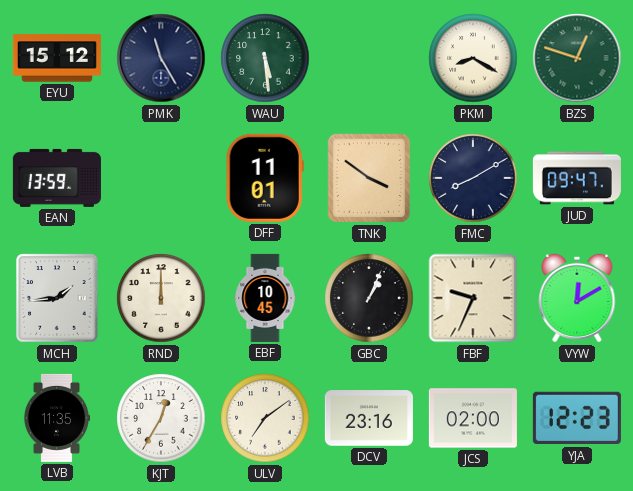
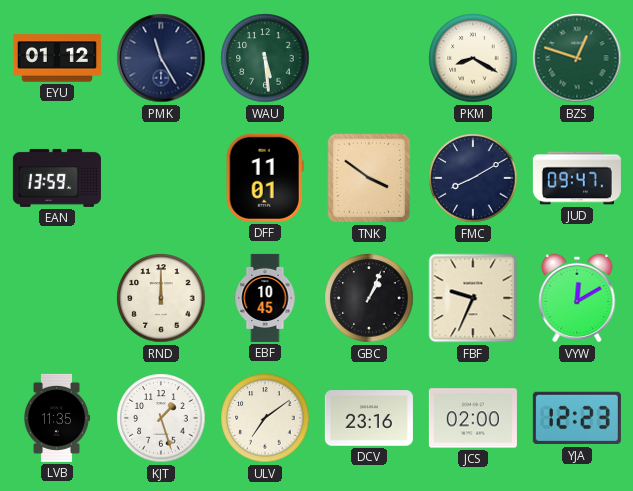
EYU: 15:12 -> 01:12 (57, 58)
MCH: 1:44 -> none (57, 298)
KJT: 12:35 -> 1:27 (161, 418)
